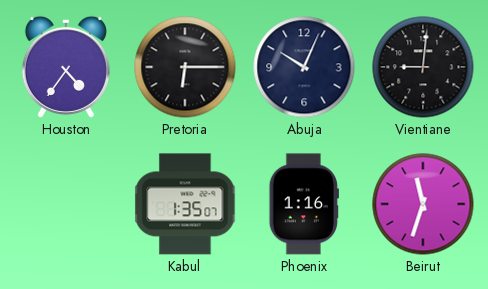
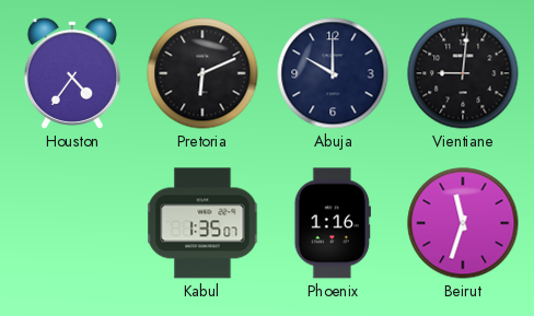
Pretoria: 6:15 -> 6:11 (202, 73)
Abuja: 10:04 -> 10:00 (333, 73)
